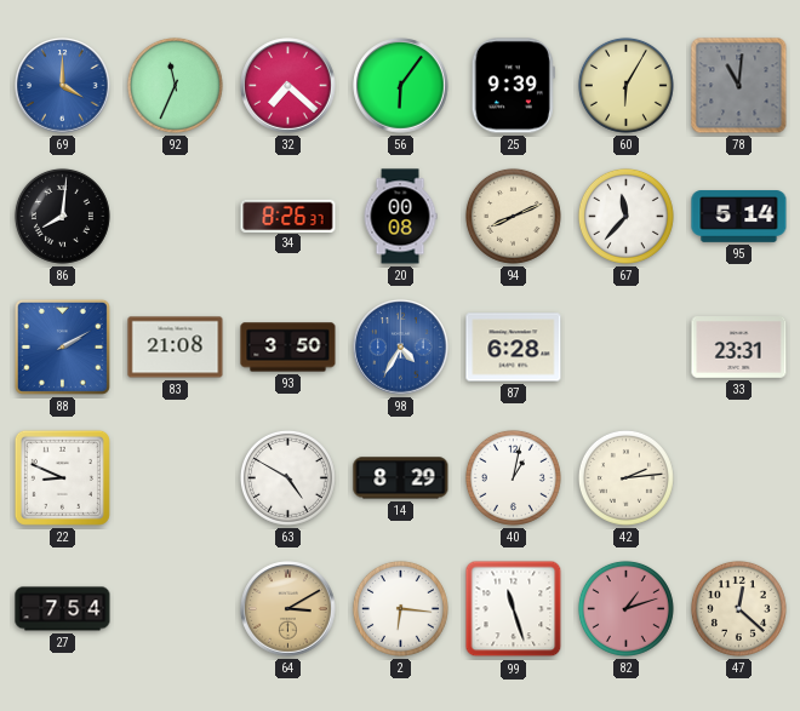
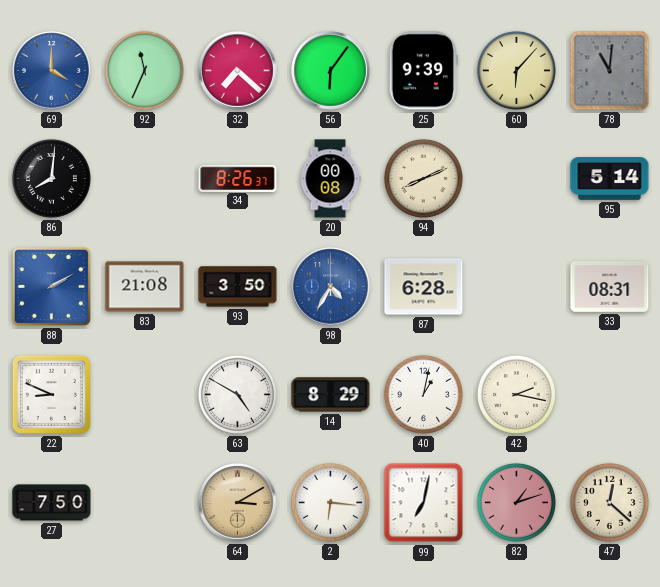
60: 6:05 -> 6:07 (516, 70)
67: 11:37 -> none (625, 216)
33: 23:31 -> 08:31 (610, 287)
42: 2:14 -> 2:17 (516, 394)
27: 7:54 -> 7:50 (52, 503)
99: 11:27 -> 7:02 (424, 503)
